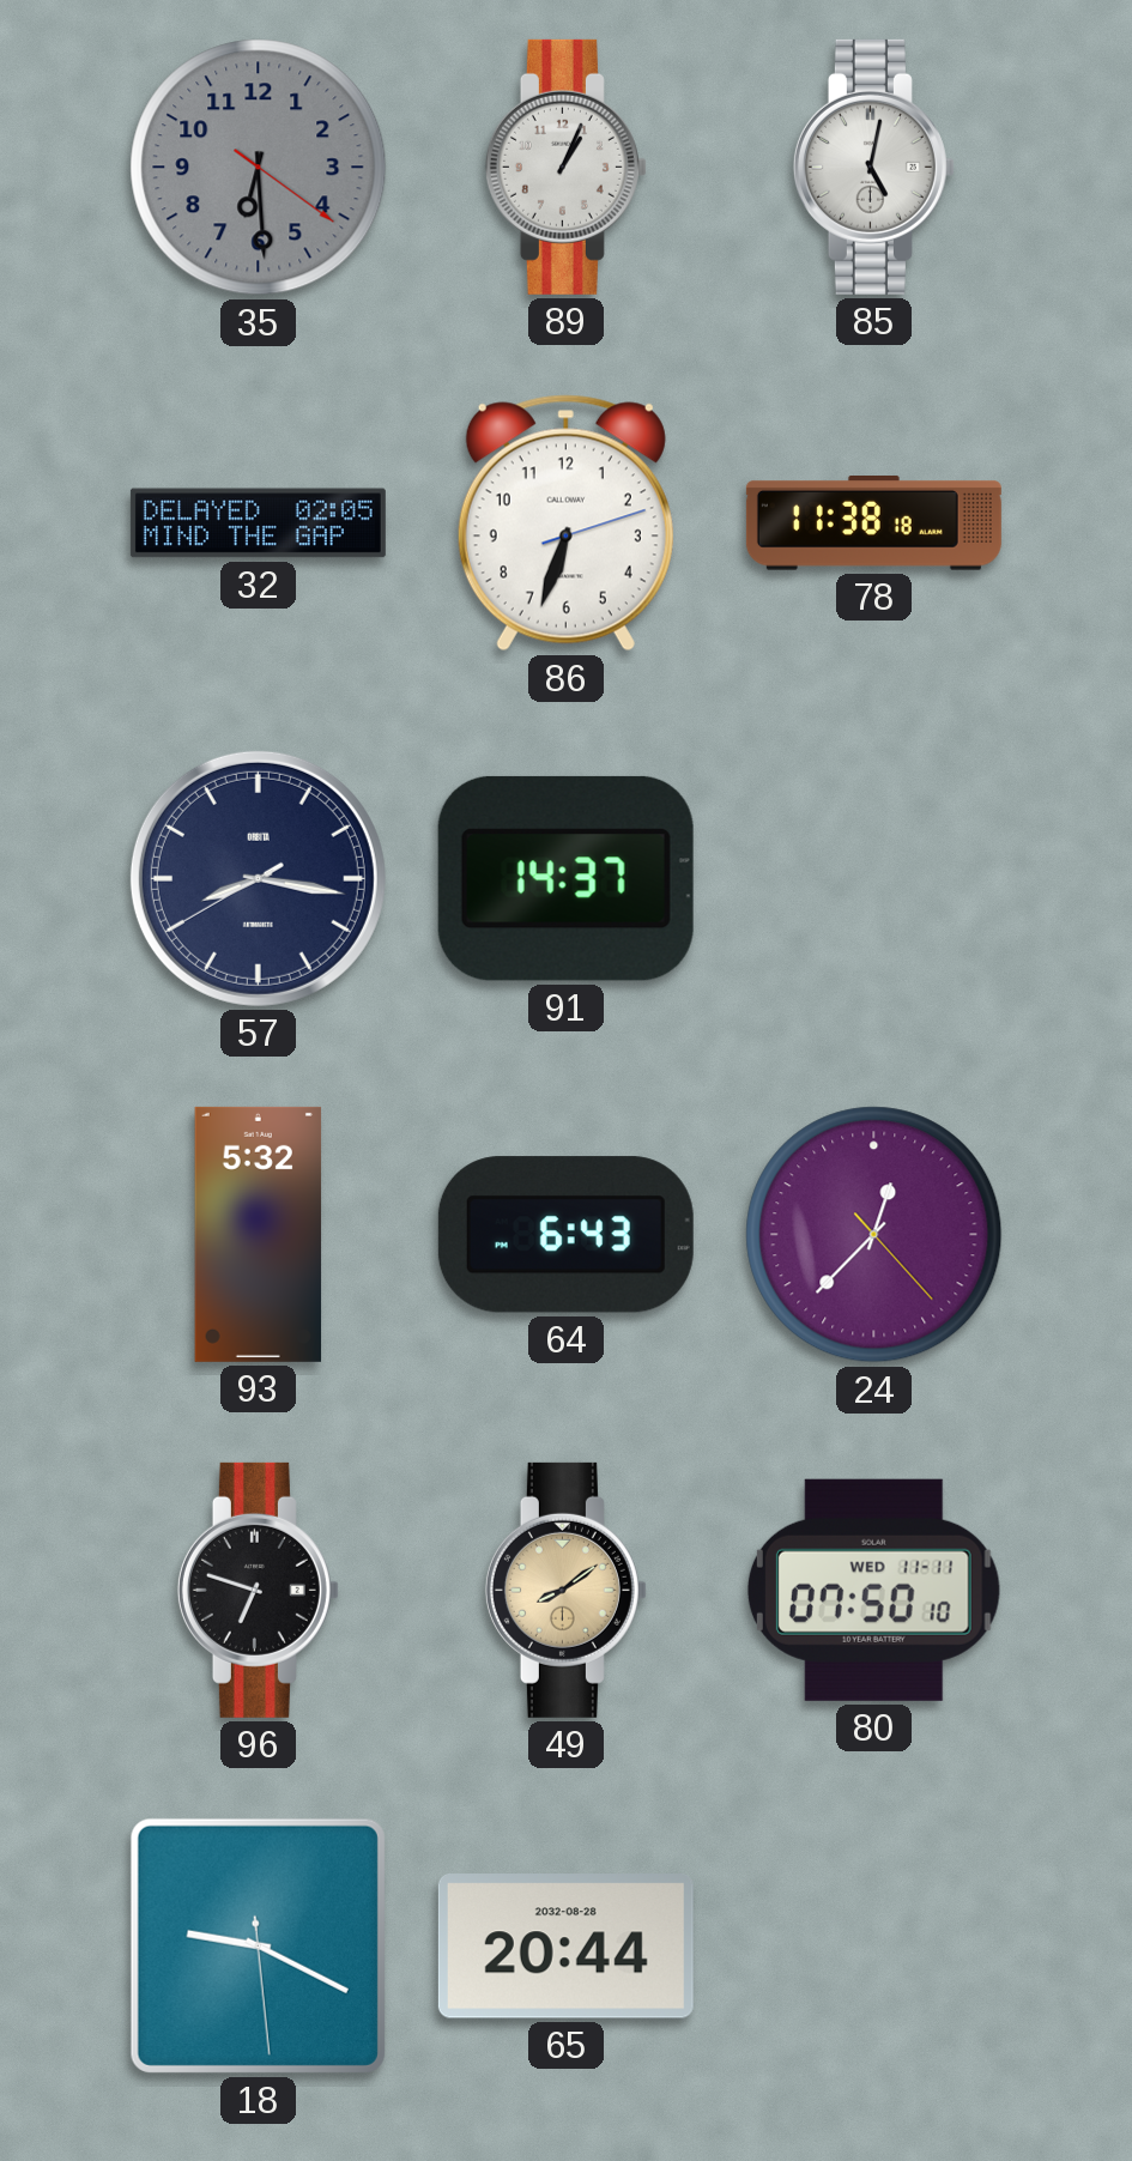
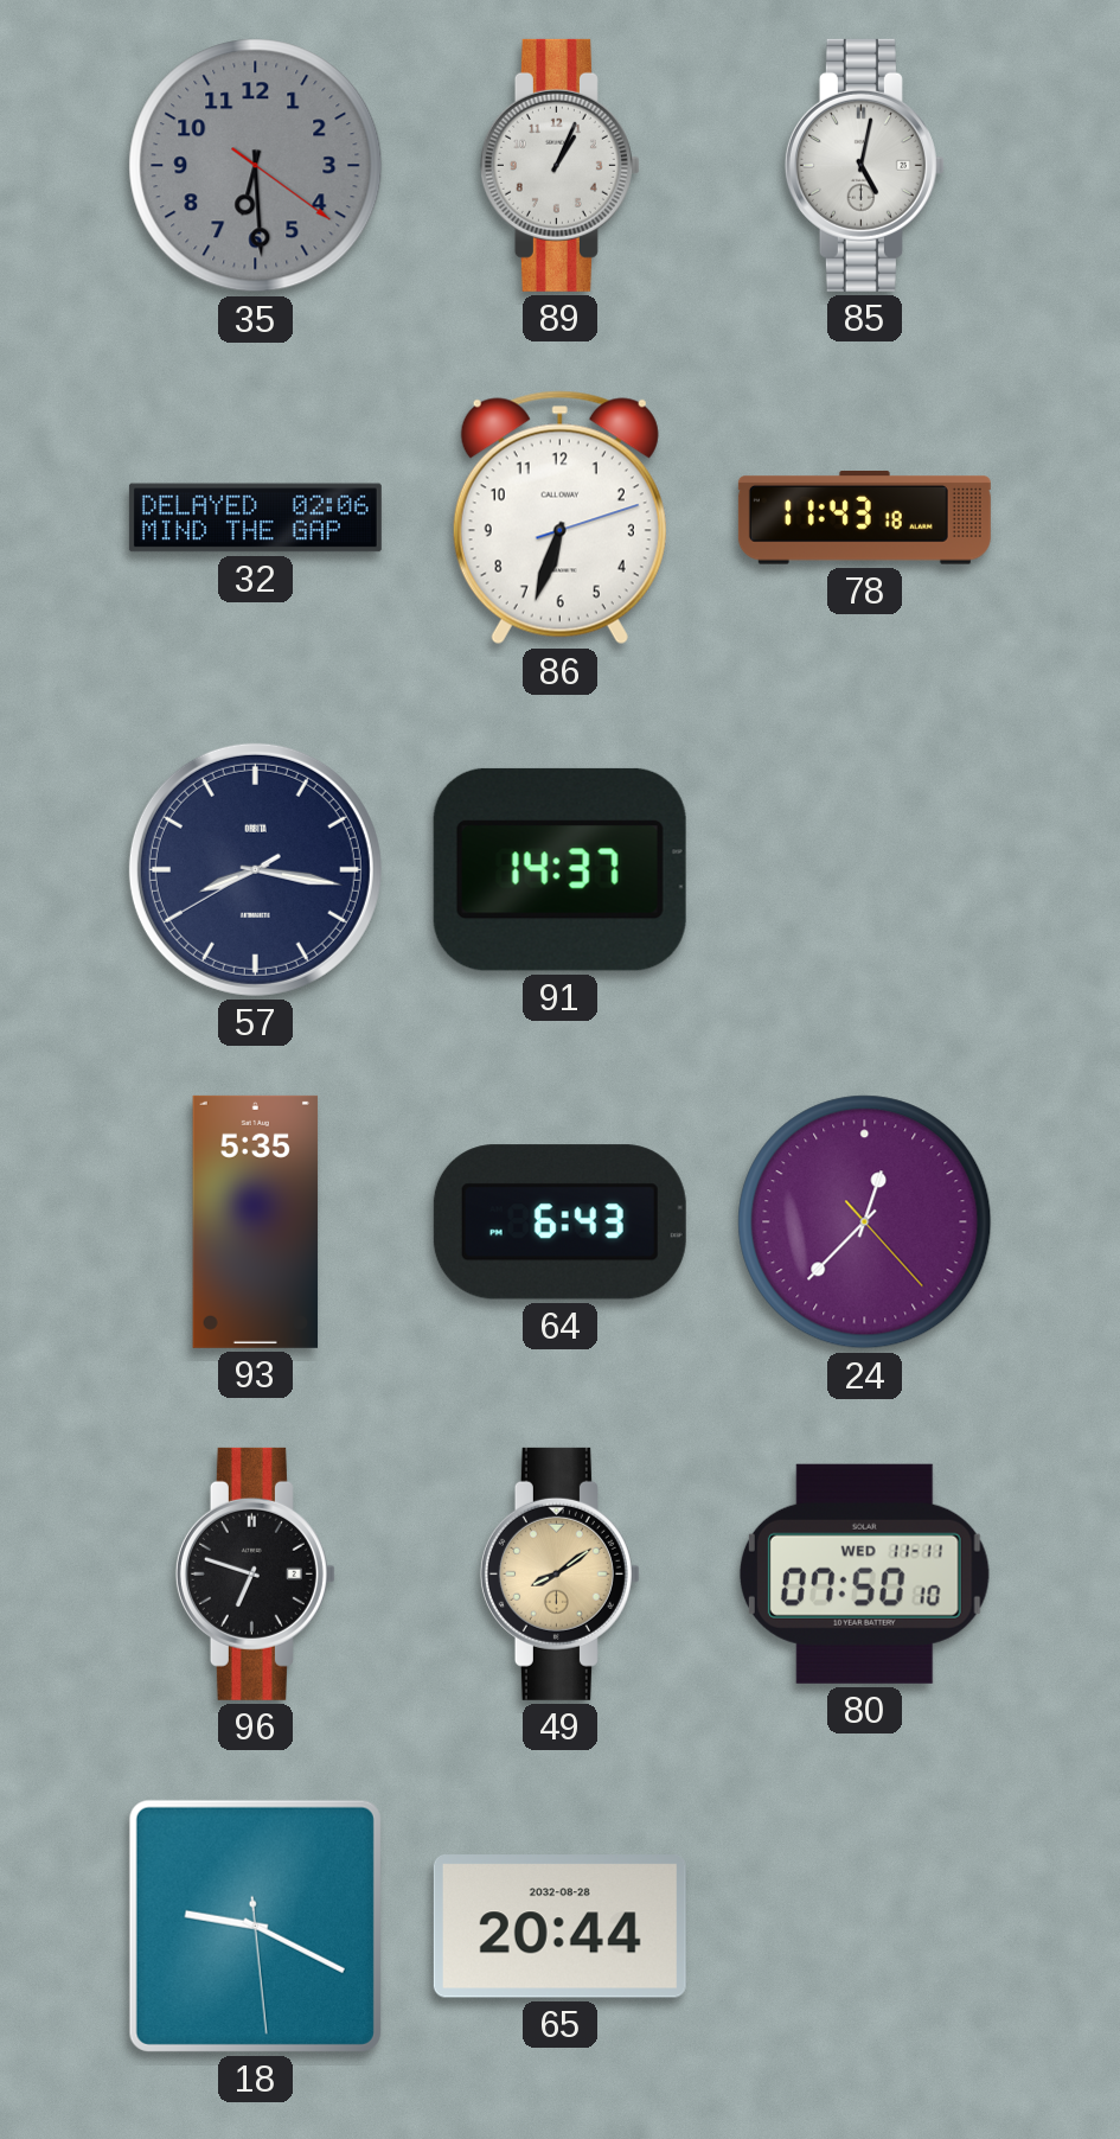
32: 02:05 -> 02:06 (255, 518)
78: 11:38 -> 11:43 (864, 518)
93: 5:32 -> 5:35 (256, 1221)
